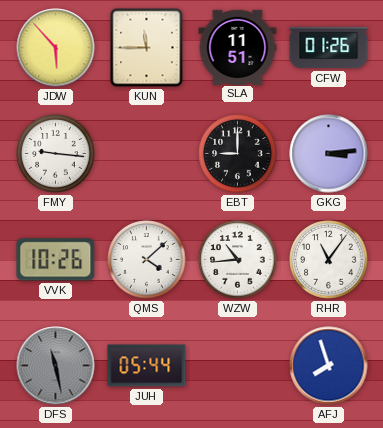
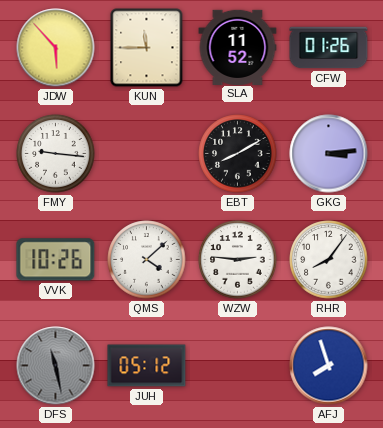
SLA: 11:51 -> 11:52 (238, 47)
EBT: 9:00 -> 8:10 (238, 154)
WZW: 10:44 -> 2:46 (238, 260)
RHR: 11:06 -> 8:06 (329, 260)
JUH: 05:44 -> 05:12 (147, 366)
